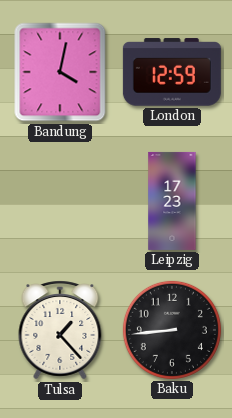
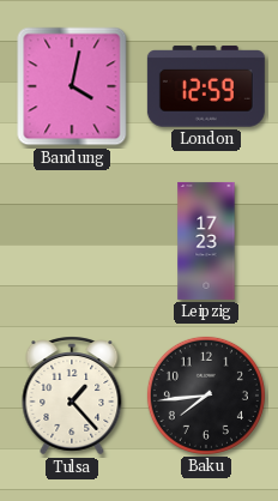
Baku: 8:44 -> 7:44 (206, 396)
